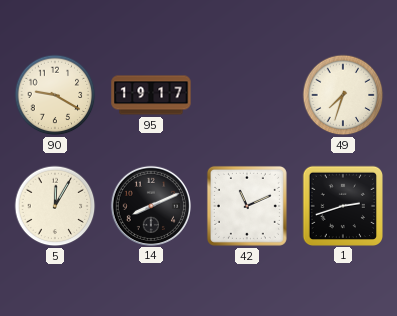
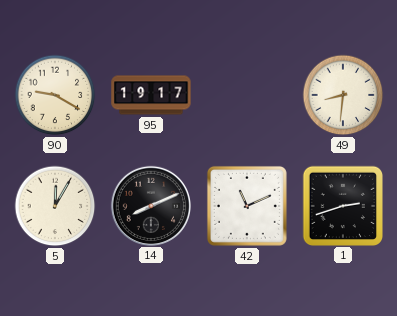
49: 7:33 -> 8:31 (343, 95)
